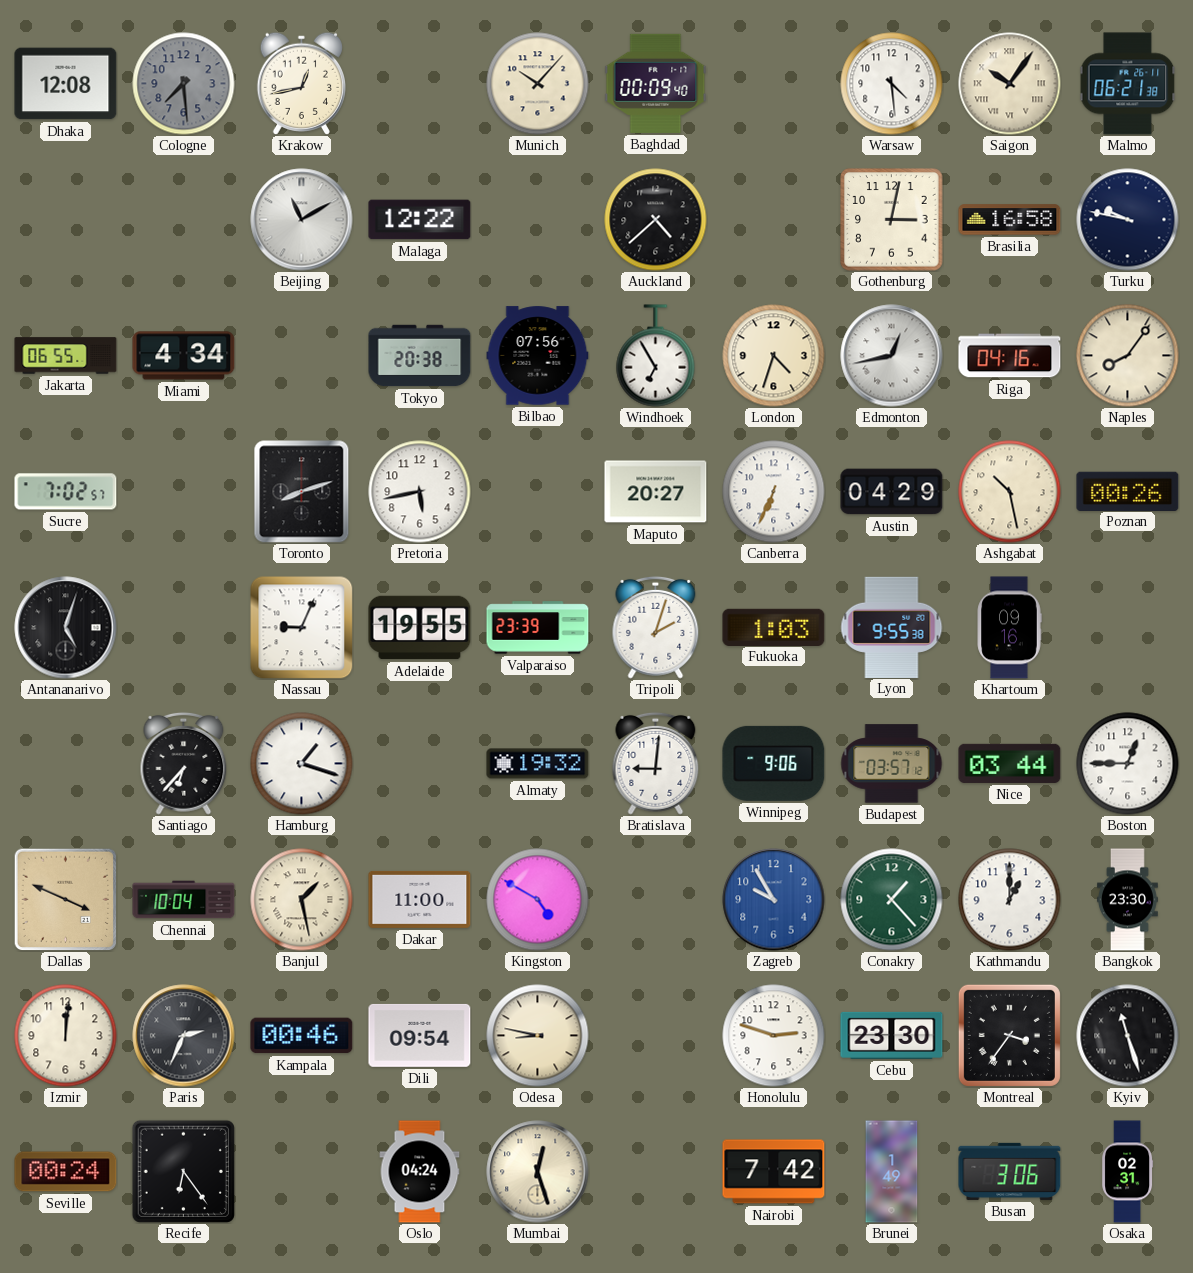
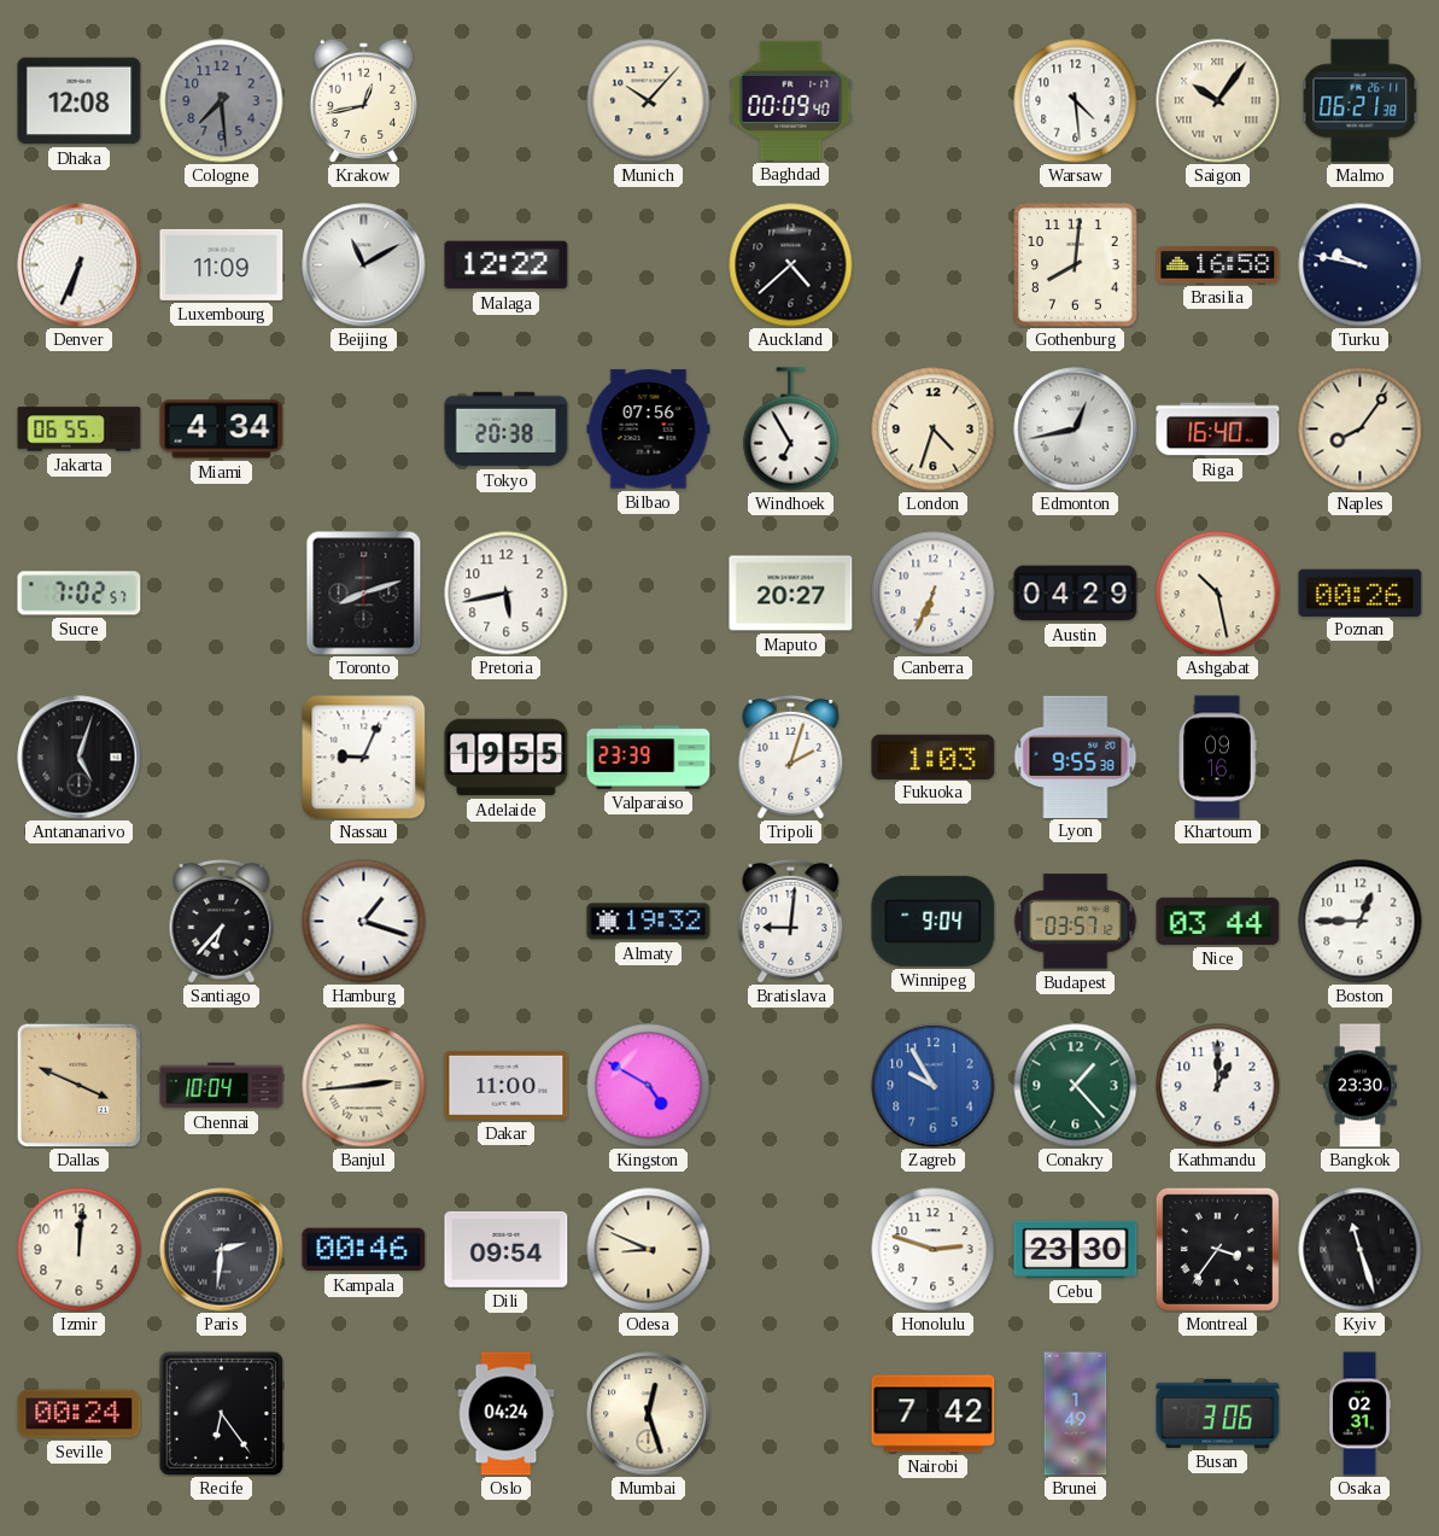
Denver: none -> 6:34 (80, 265)
Luxembourg: none -> 11:09 (222, 264)
Gothenburg: 3:02 -> 8:01 (1076, 265)
Riga: 04:16 -> 16:40 (1218, 430)
Winnipeg: 9:06 -> 9:04 (934, 921)
Banjul: 1:28 -> 2:44 (364, 1086)
Paris: 2:34 -> 2:31 (222, 1250)
Odesa: 8:47 -> 8:49 (649, 1250)
